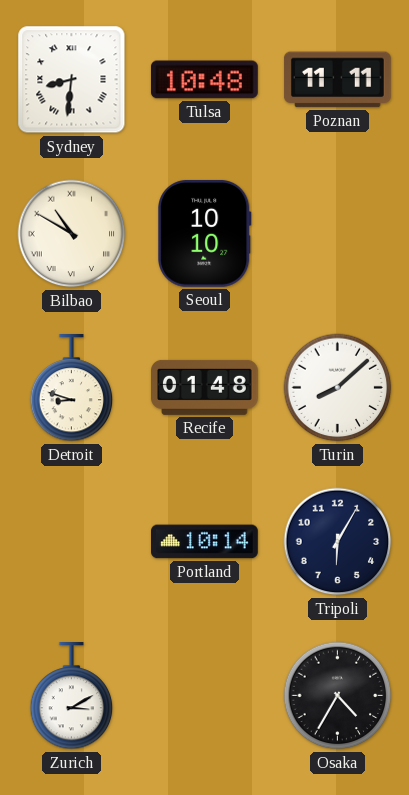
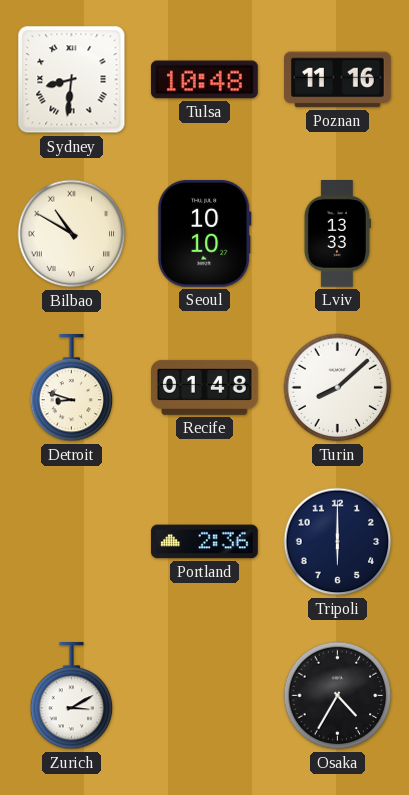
Poznan: 11:11 -> 11:16 (337, 80)
Lviv: none -> 13:33 (337, 234)
Portland: 10:14 -> 2:36 (205, 542)
Tripoli: 6:05 -> 6:00 (338, 542)
